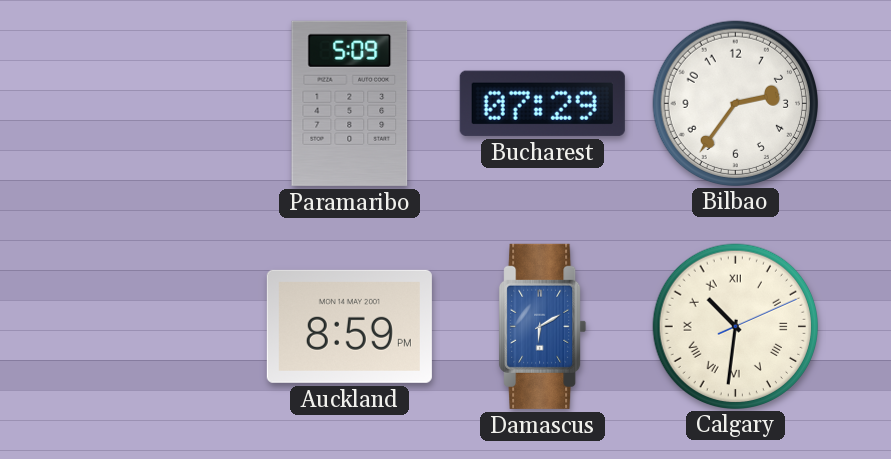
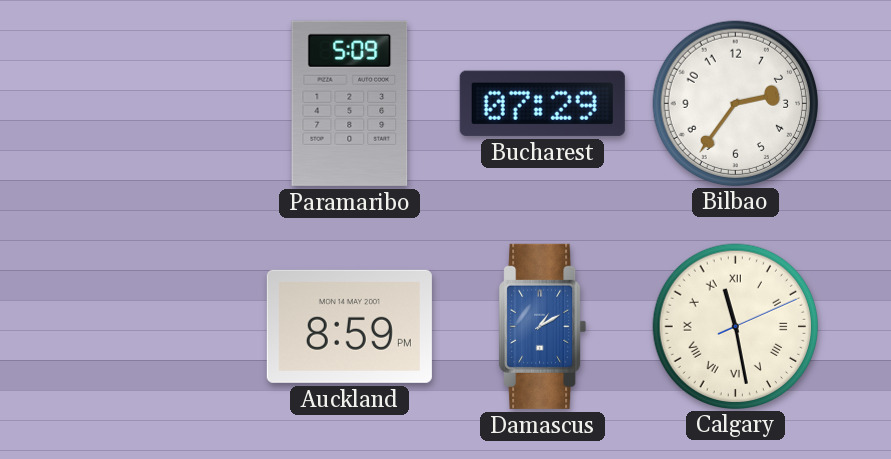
Damascus: 6:10 -> 1:10 (543, 326)
Calgary: 10:31 -> 11:28 (735, 326)
